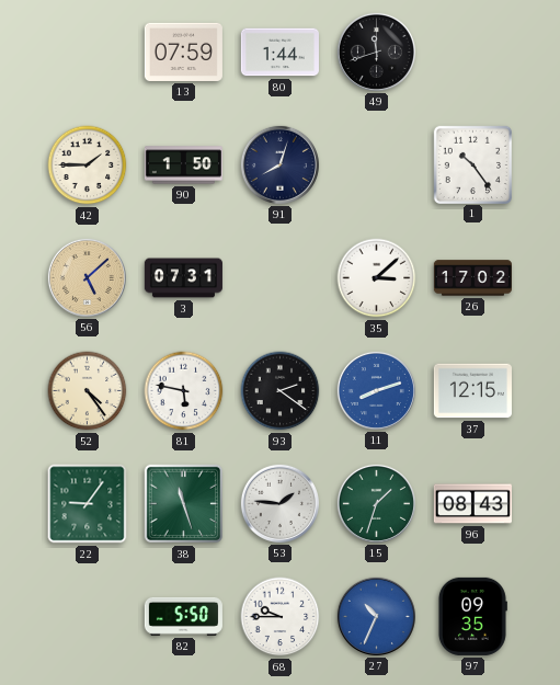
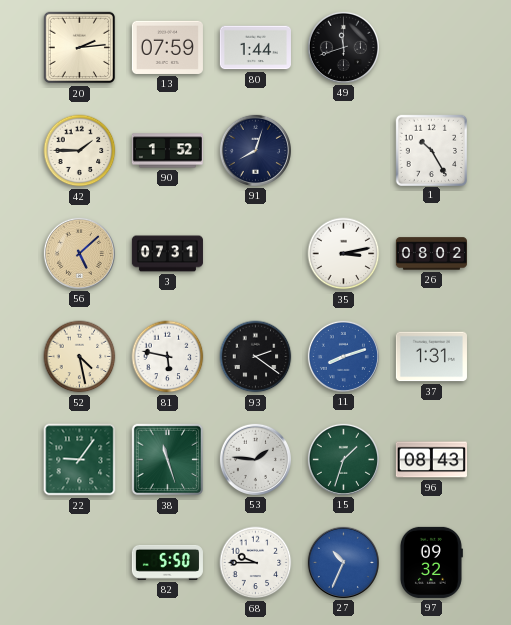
20: none -> 2:14 (80, 48)
90: 1:50 -> 1:52 (167, 151)
1: 10:24 -> 10:25 (431, 150)
35: 3:08 -> 3:13 (344, 254)
26: 17:02 -> 08:02 (431, 254)
52: 4:24 -> 4:28 (80, 357)
37: 12:15 -> 1:31 (431, 357)
97: 09:35 -> 09:32 (431, 562)
